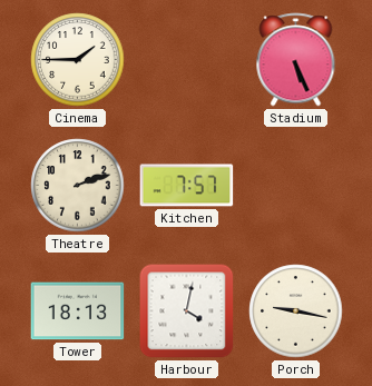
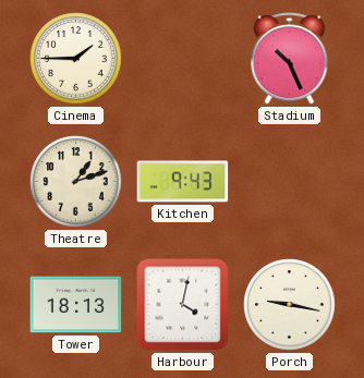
Stadium: 5:26 -> 10:26 (290, 59)
Theatre: 2:12 -> 1:12 (76, 182)
Kitchen: 7:57 -> 9:43 (183, 182)
